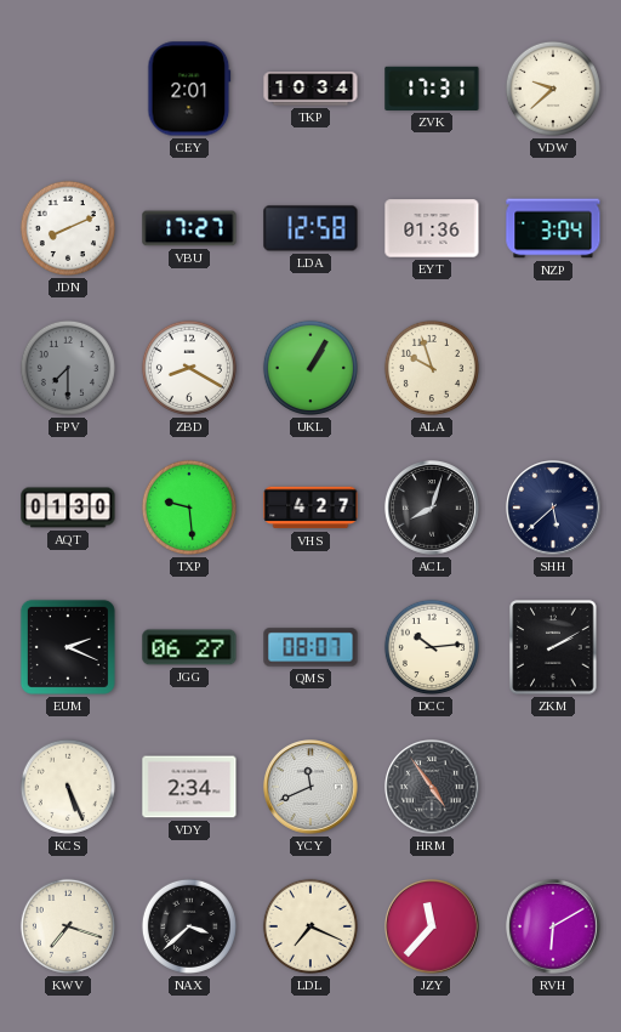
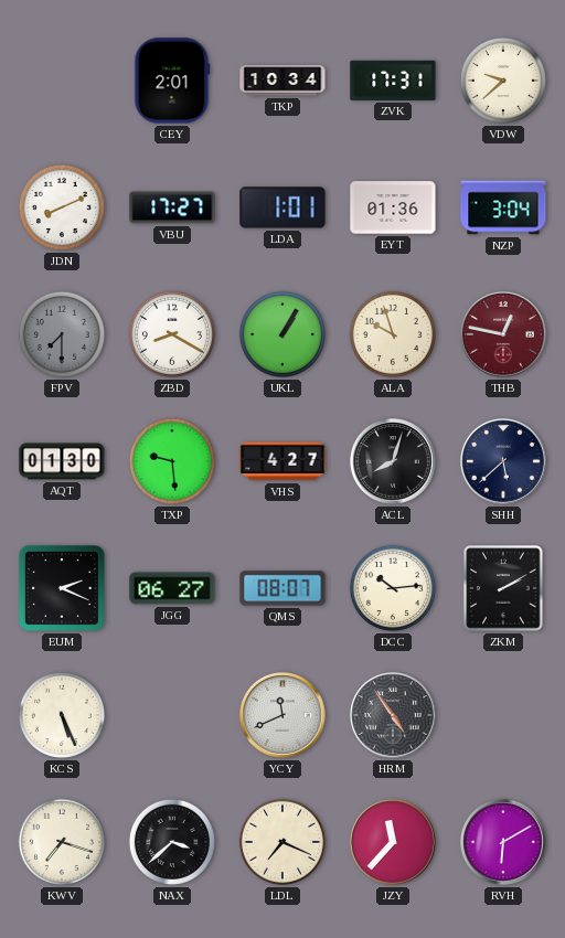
LDA: 12:58 -> 1:01 (282, 207)
THB: none -> 12:47 (504, 335)
VDY: 2:34 -> none (189, 787)
